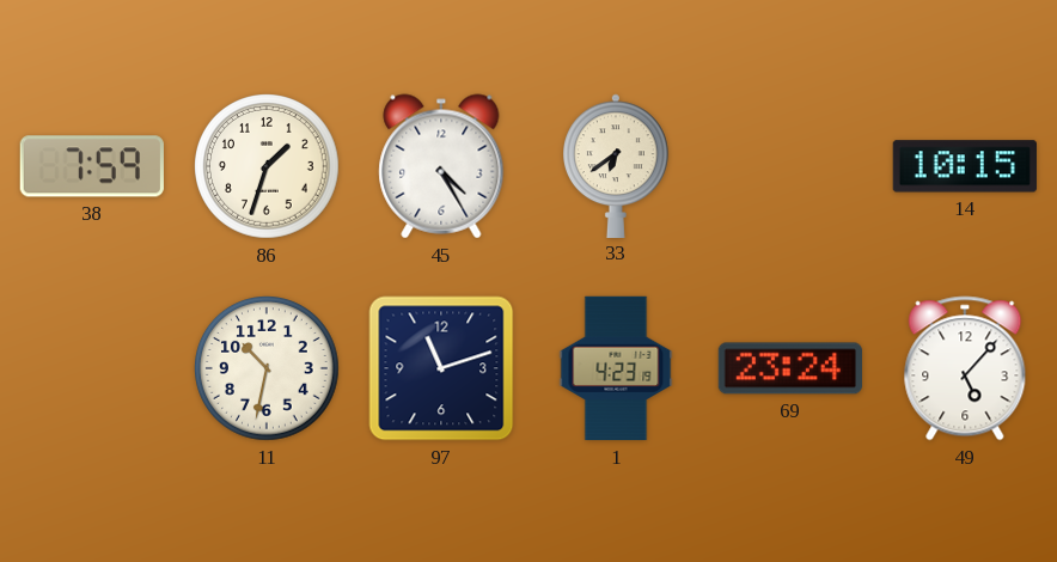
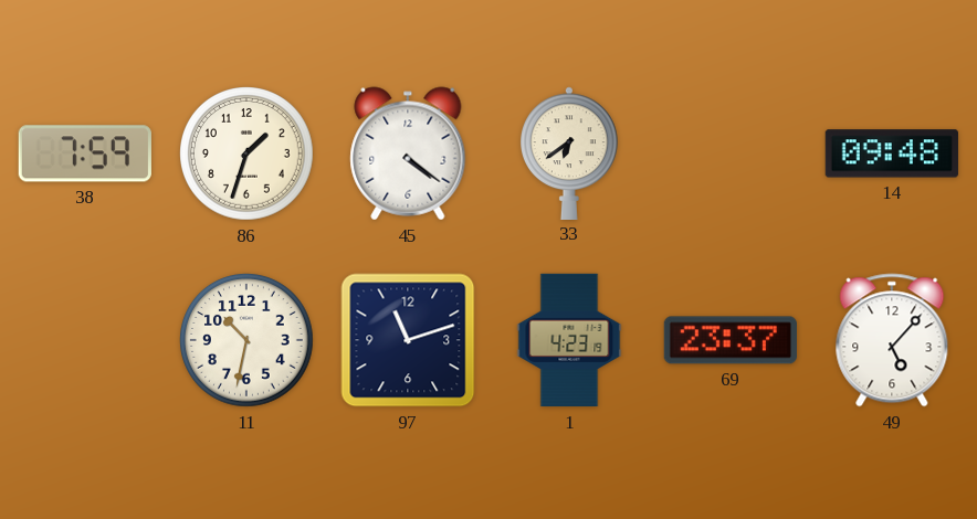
45: 4:25 -> 4:21 (408, 153)
14: 10:15 -> 09:48 (892, 153)
69: 23:24 -> 23:37 (731, 340)
